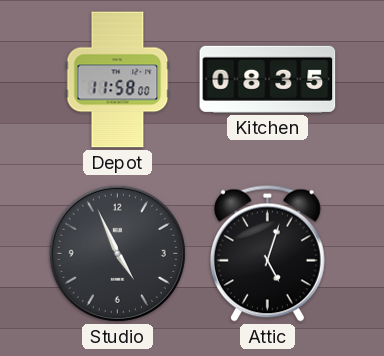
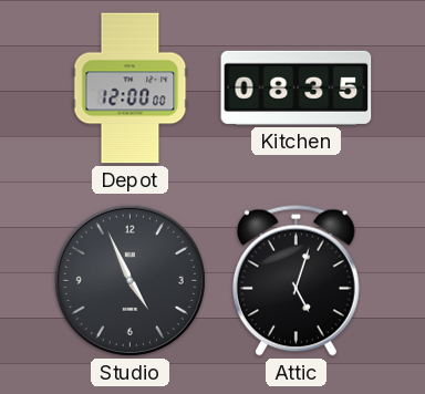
Depot: 11:58 -> 12:00 (131, 89)
